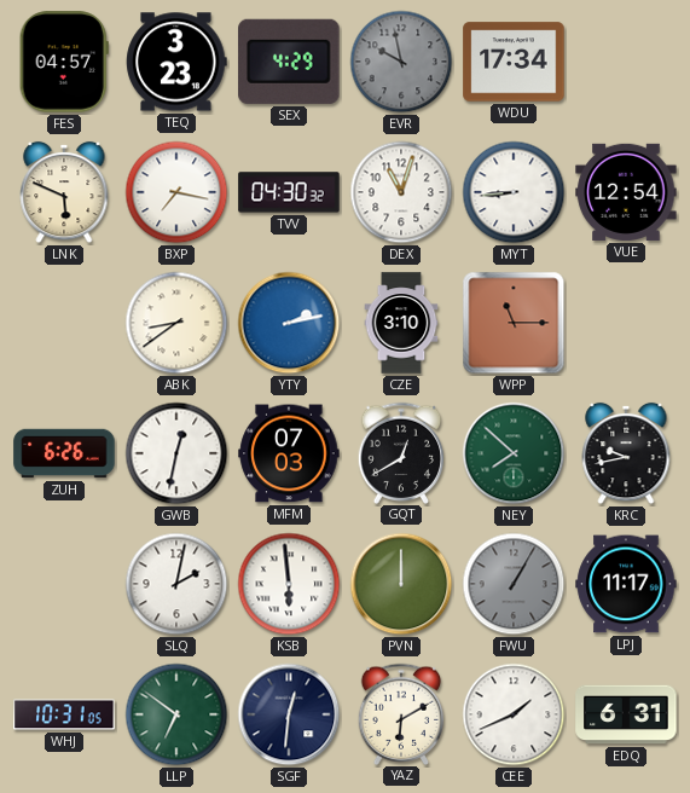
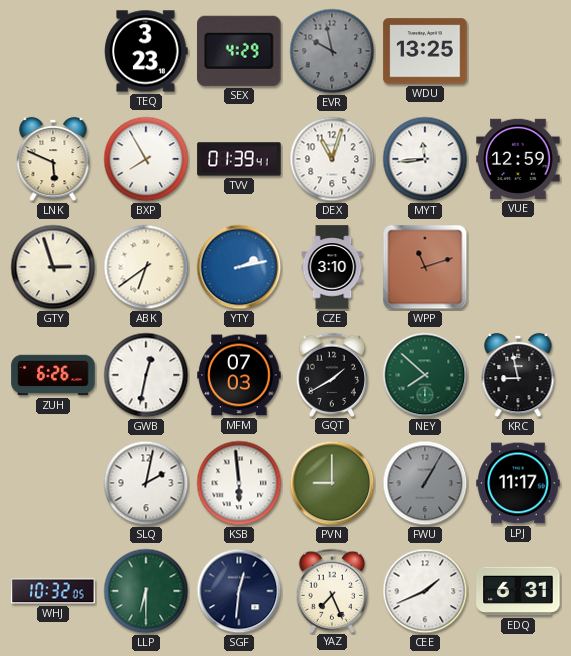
FES: 04:57 -> none (64, 62)
WDU: 17:34 -> 13:25 (425, 51)
BXP: 7:17 -> 7:55 (146, 159)
TVV: 04:30 -> 01:39 (239, 159)
MYT: 8:44 -> 11:44 (425, 159)
VUE: 12:54 -> 12:59 (518, 159)
GTY: none -> 2:57 (53, 267)
ABK: 8:39 -> 6:39 (146, 267)
WPP: 11:15 -> 11:12 (425, 267)
GQT: 12:40 -> 1:40 (332, 374)
KRC: 9:43 -> 8:58 (518, 375)
PVN: 12:00 -> 9:00 (332, 483)
WHJ: 10:31 -> 10:32 (53, 591)
LLP: 6:51 -> 6:30 (146, 591)
YAZ: 6:10 -> 7:26 (332, 590)
